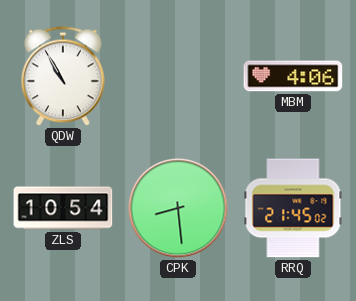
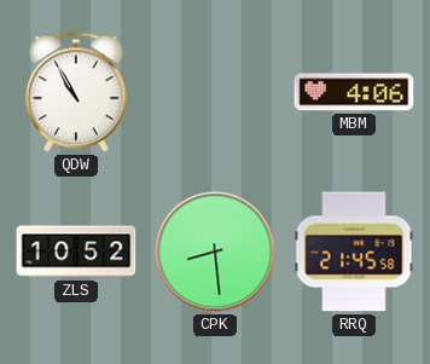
ZLS: 10:54 -> 10:52 (76, 252)
RRQ: 21:45:02 -> 21:45:58 (354, 252)
